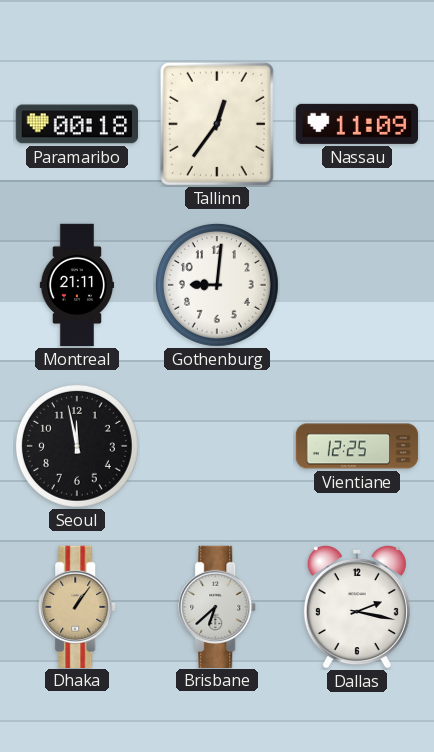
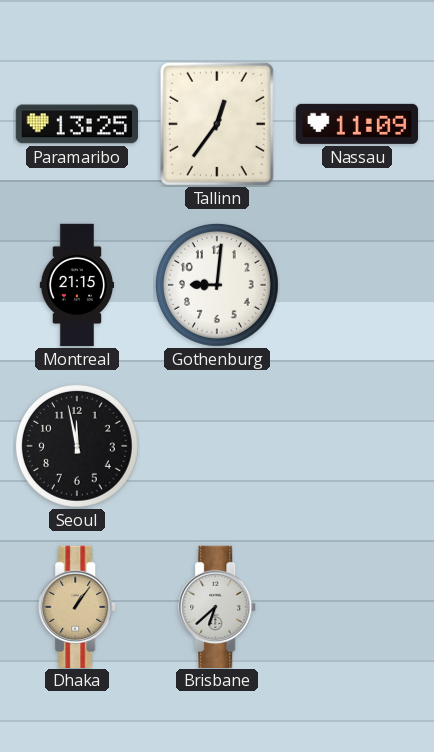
Paramaribo: 00:18 -> 13:25 (76, 124)
Montreal: 21:11 -> 21:15 (77, 285)
Vientiane: 12:25 -> none (357, 446)
Dallas: 2:17 -> none (357, 607)
